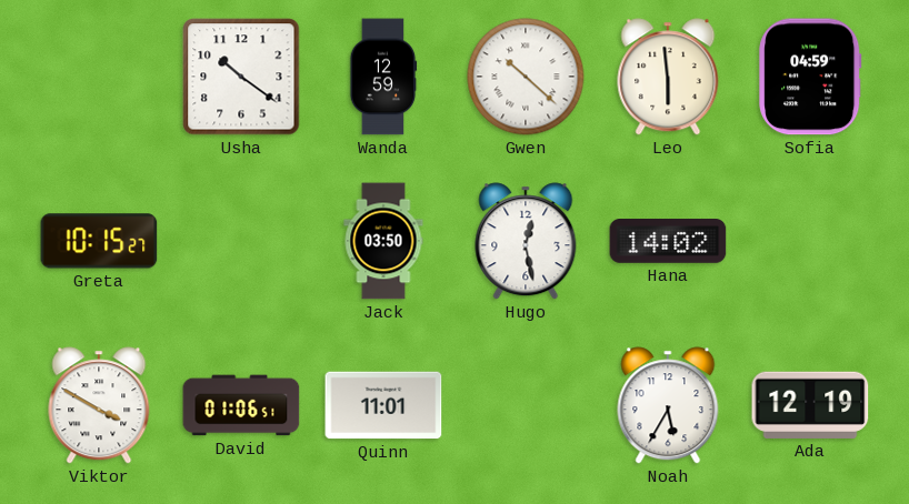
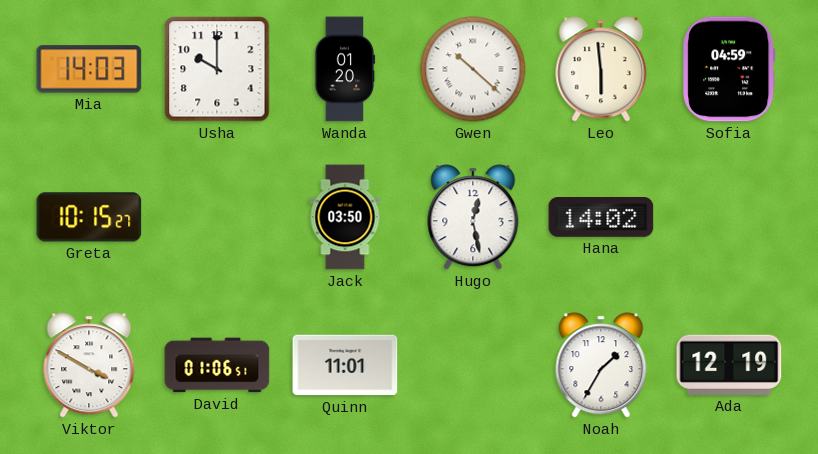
Mia: none -> 14:03 (89, 69)
Usha: 10:21 -> 10:00 (217, 69)
Wanda: 12:59 -> 01:20 (345, 69)
Noah: 5:35 -> 1:35 (601, 365)
